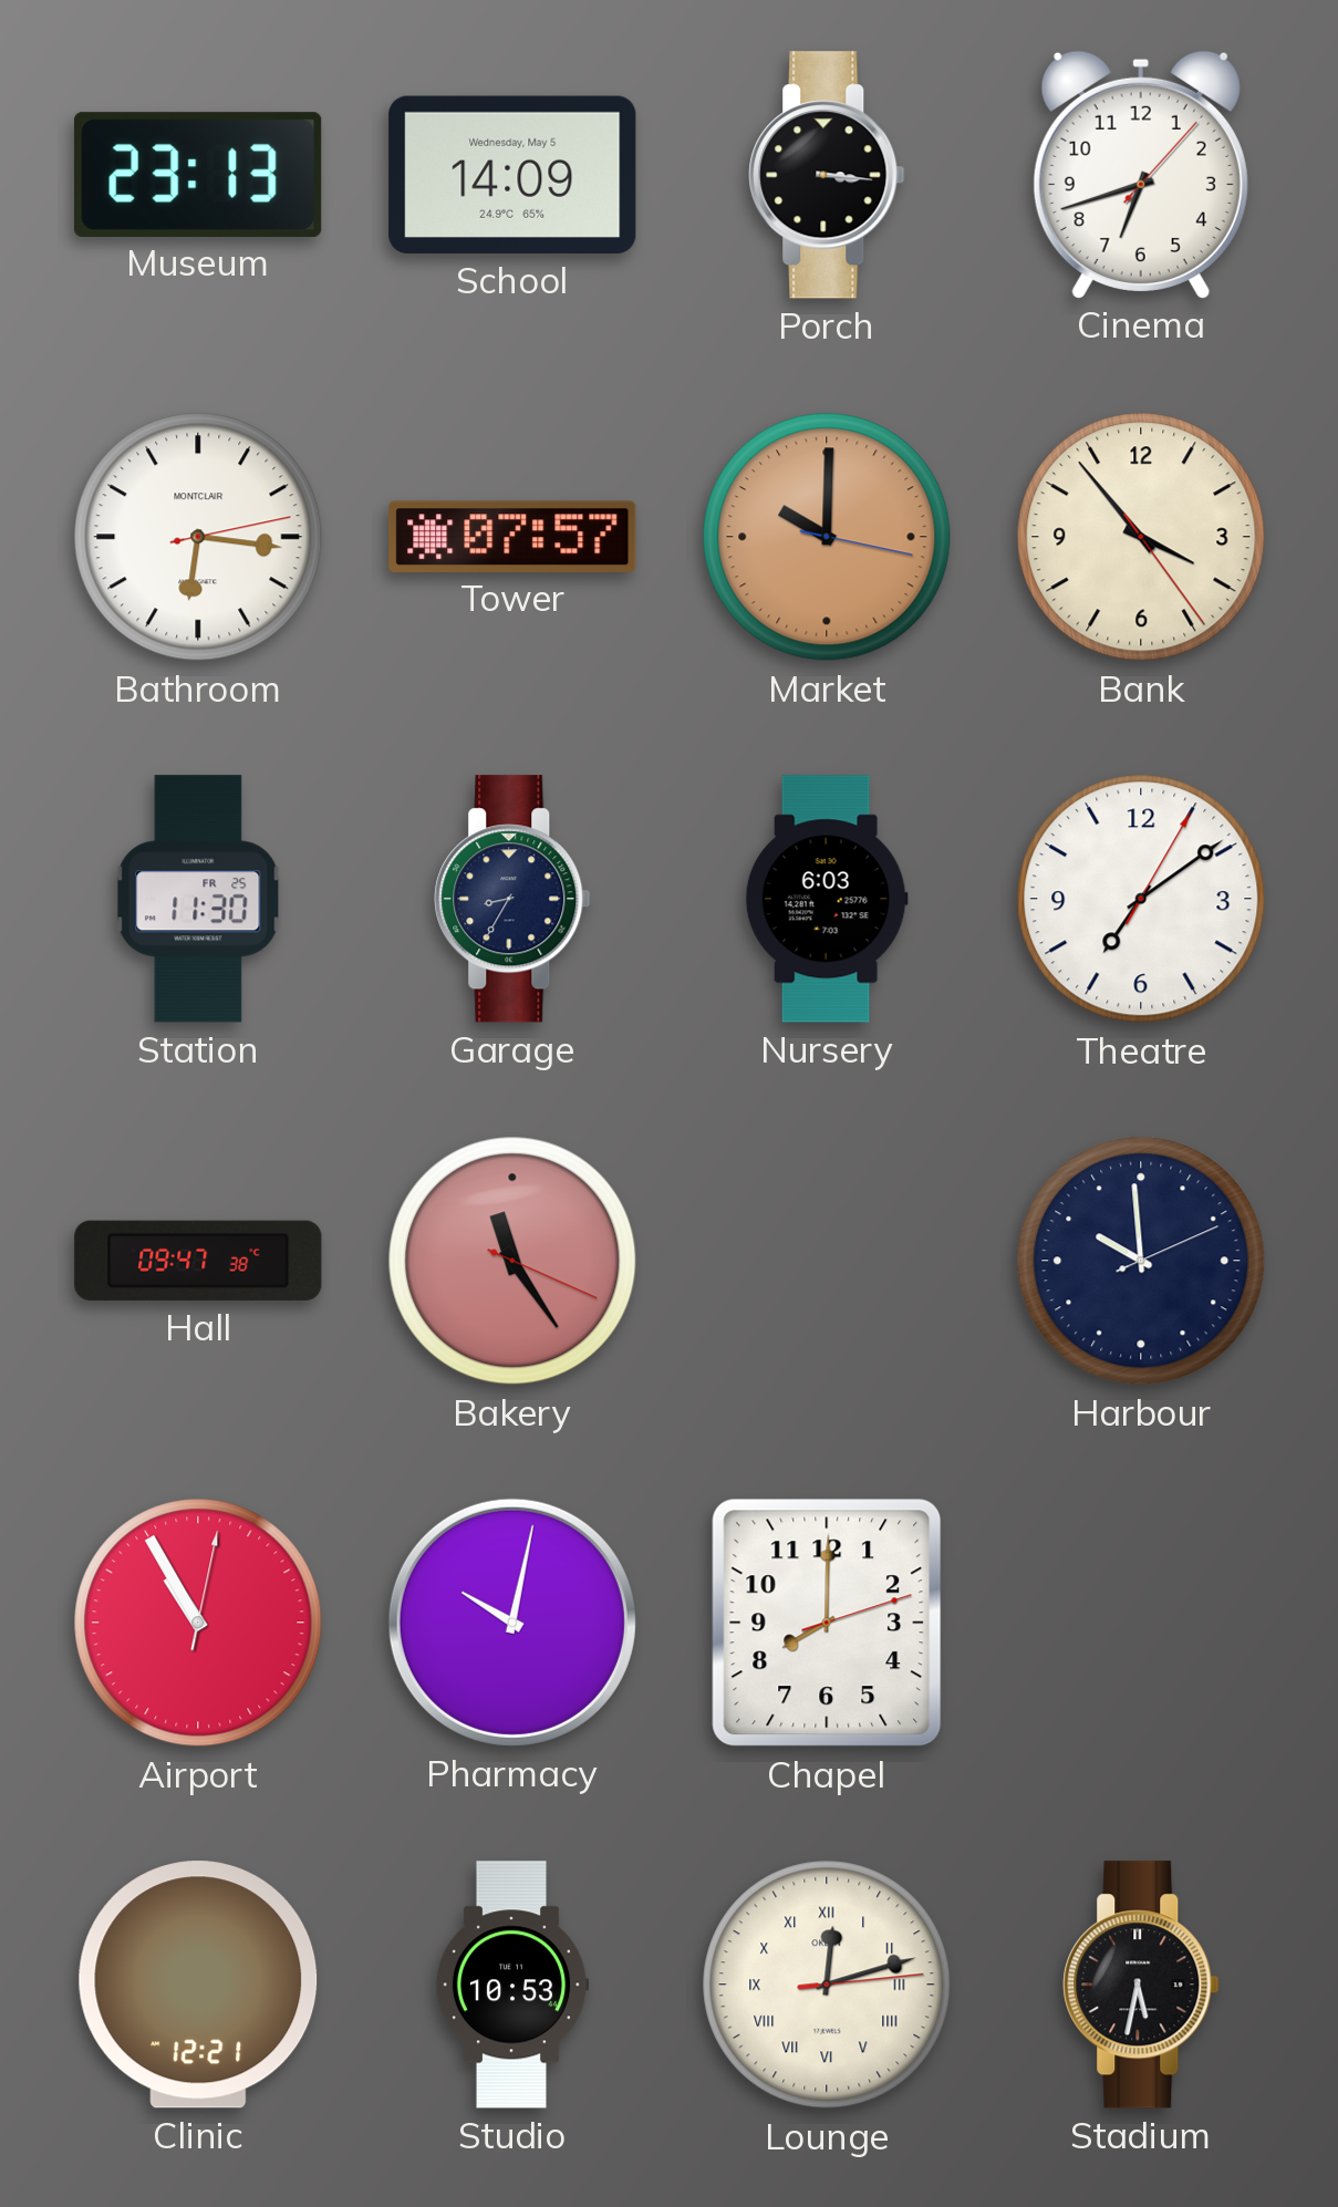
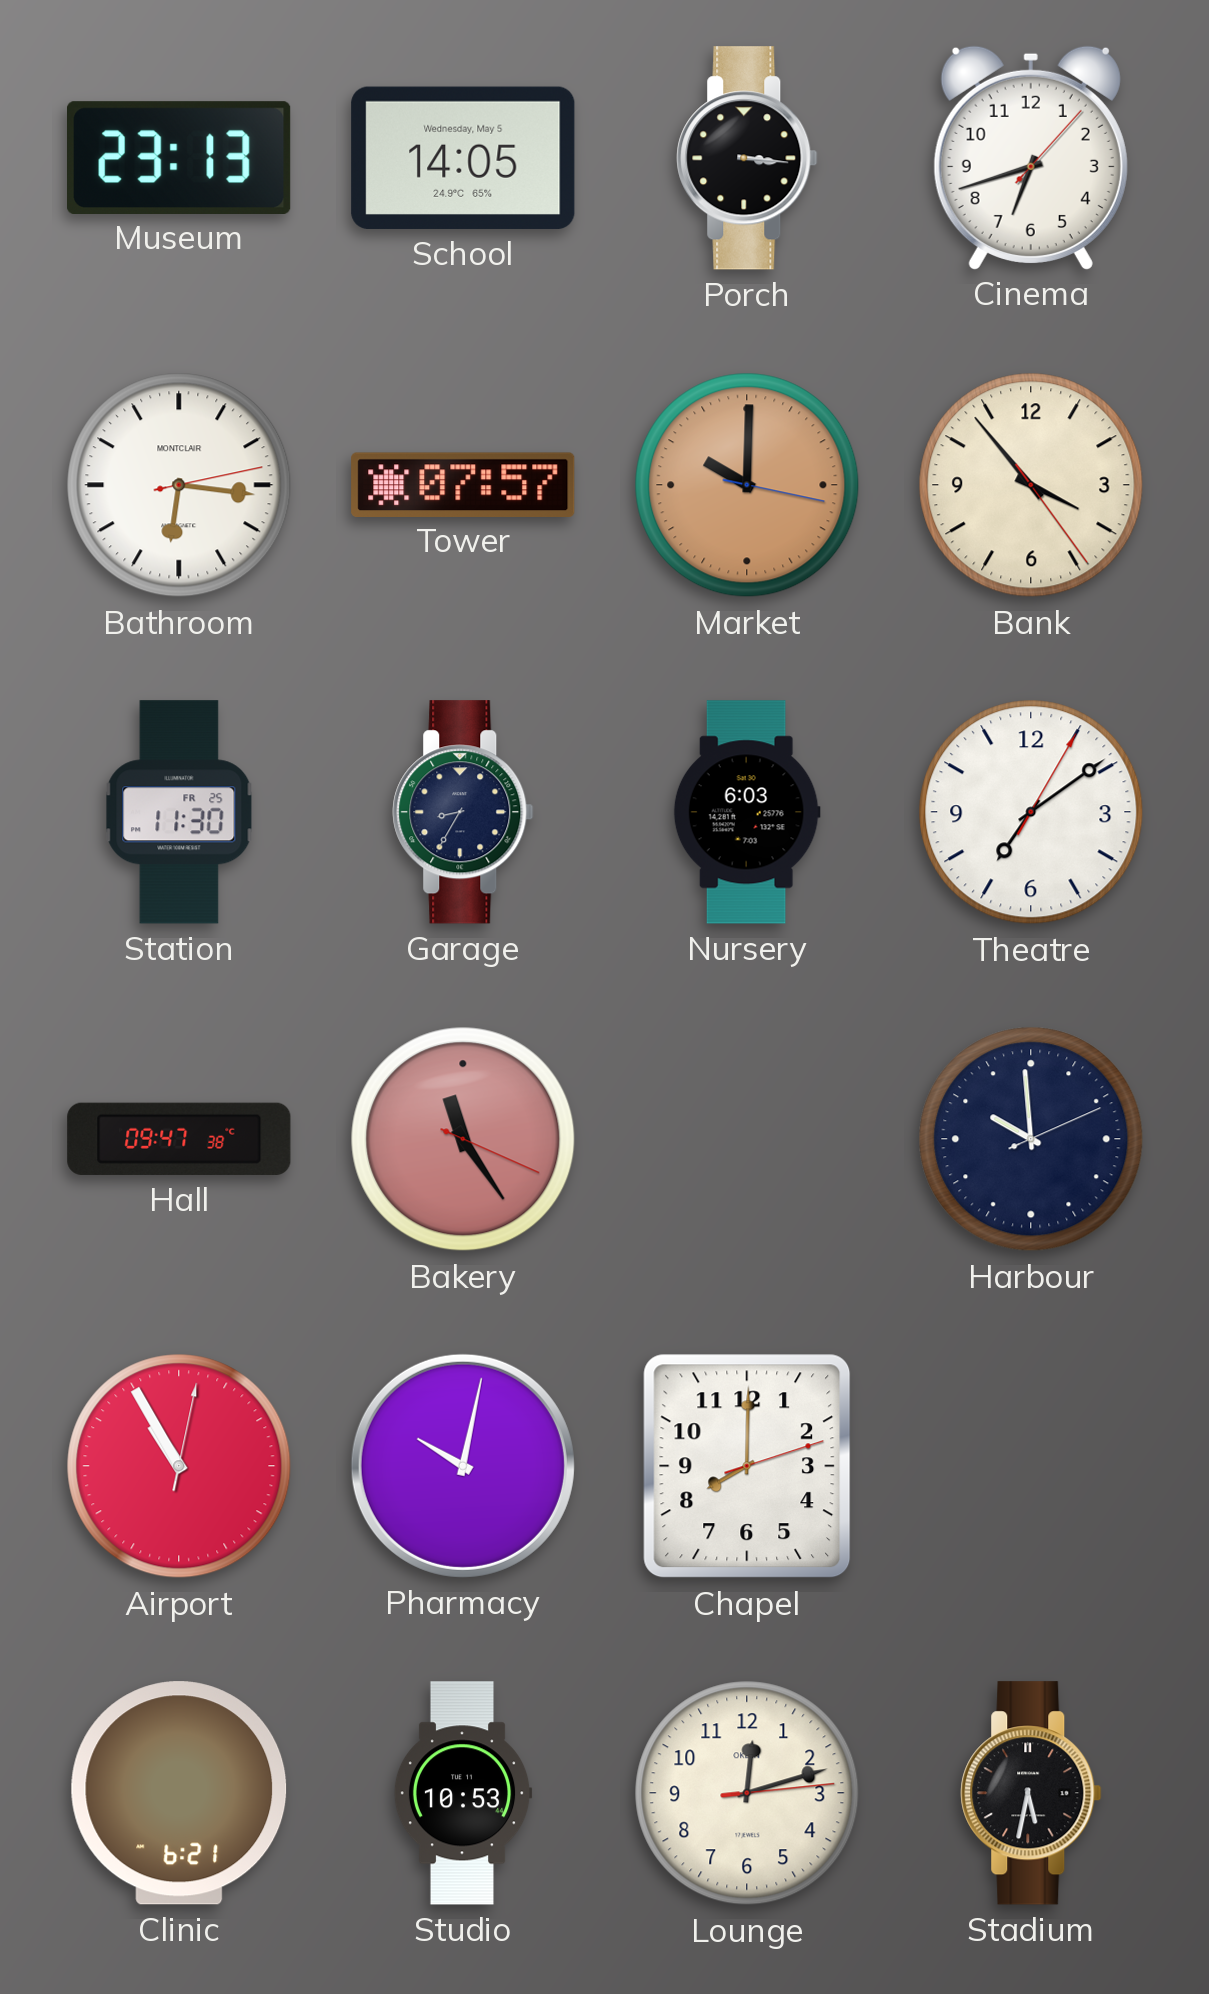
School: 14:09 -> 14:05 (463, 158)
Clinic: 12:21 -> 6:21 (179, 1793)
Lounge numerals: Roman -> Arabic (747, 1793)
